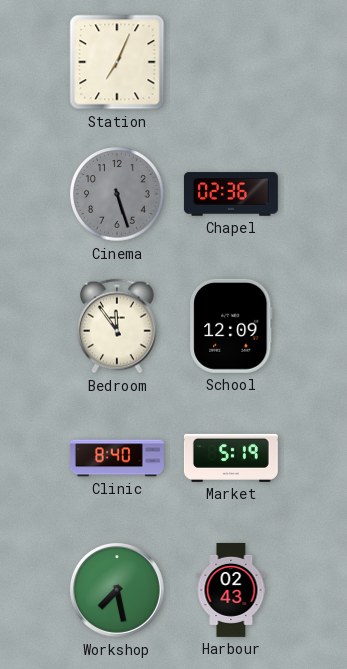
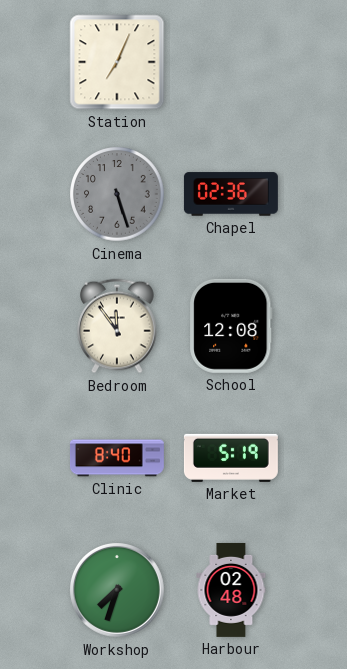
School: 12:09 -> 12:08 (231, 326)
Workshop: 7:28 -> 7:33 (117, 590)
Harbour: 02:43 -> 02:48 (231, 590)
